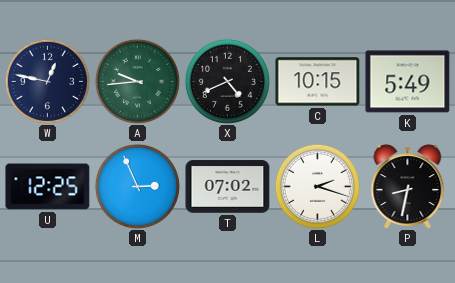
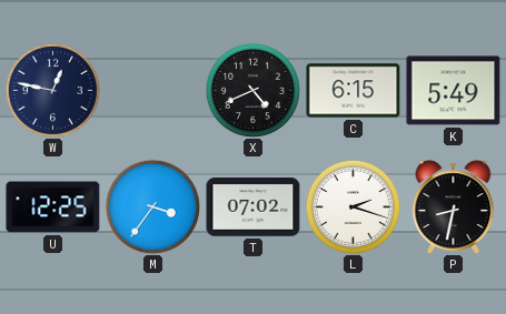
A: 9:44 -> none (137, 81)
C: 10:15 -> 6:15 (354, 91)
M: 2:56 -> 3:36 (152, 206)
